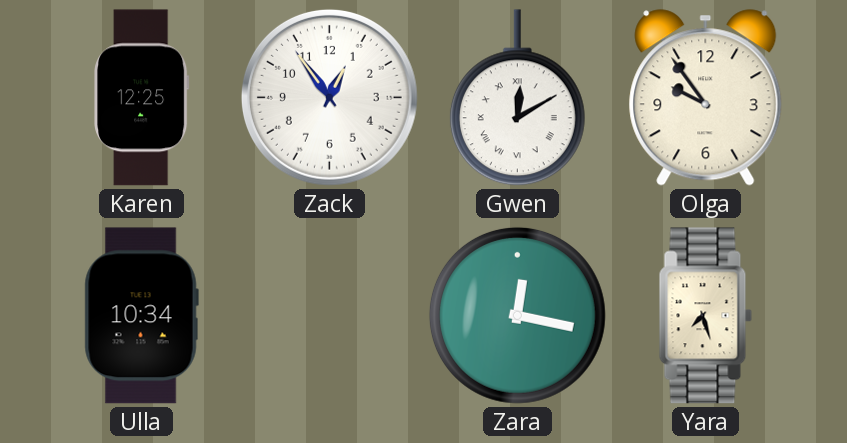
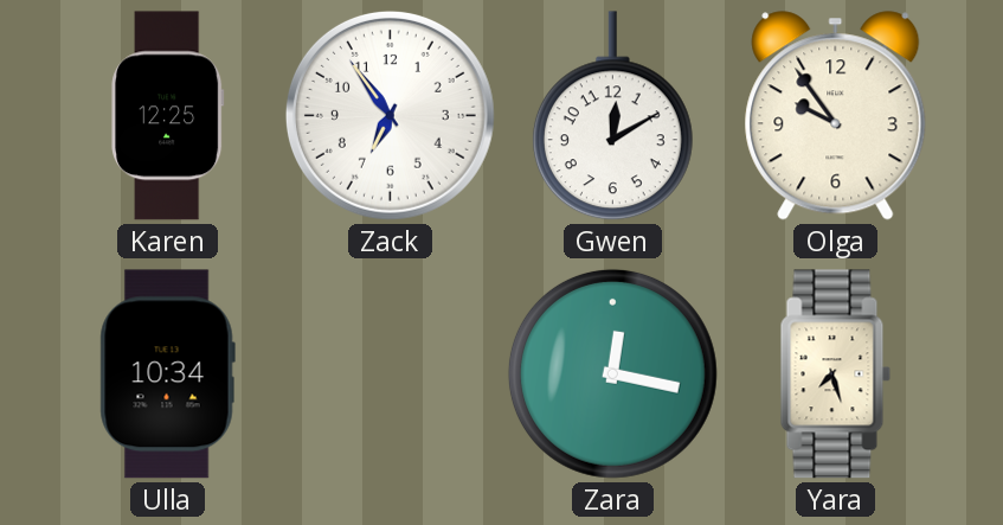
Zack: 12:54 -> 6:54 (390, 115)
Gwen numerals: Roman -> Arabic (612, 116)
